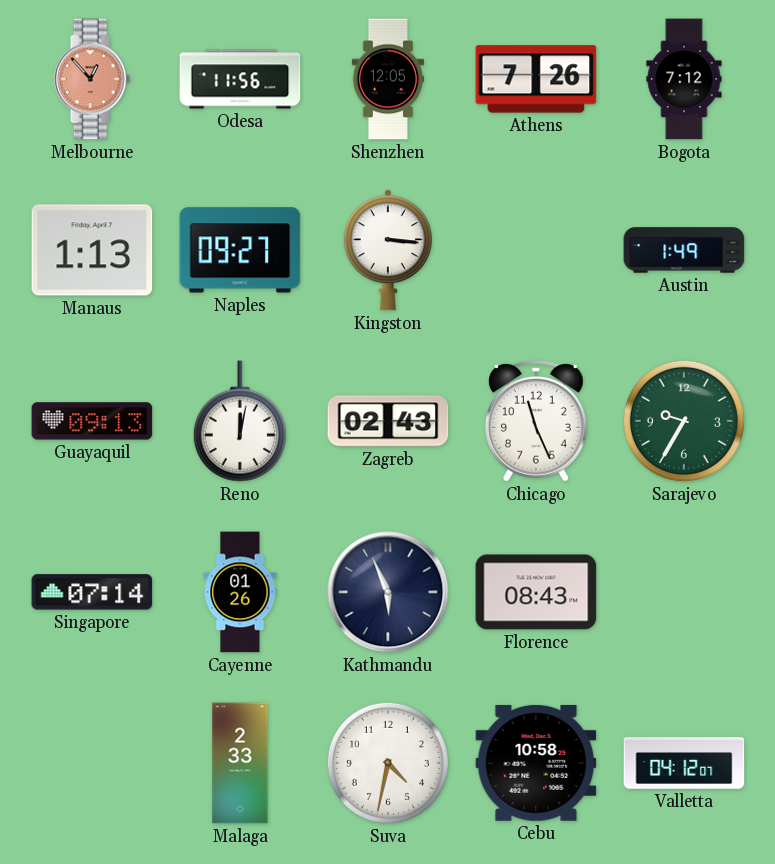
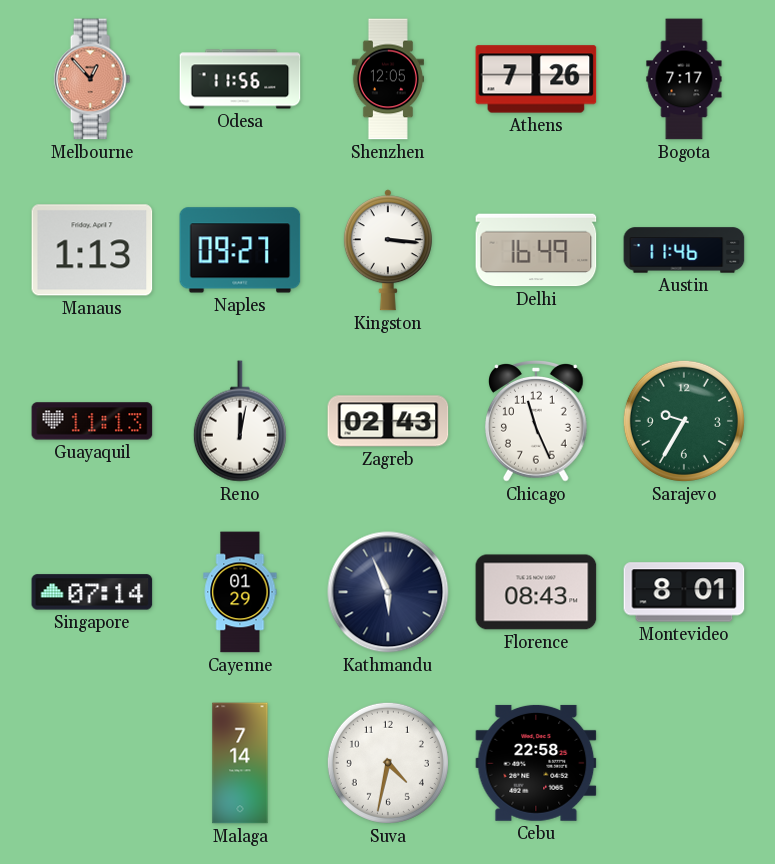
Bogota: 7:12 -> 7:17 (684, 79)
Delhi: none -> 16:49 (536, 250)
Austin: 1:49 -> 11:46 (684, 250)
Guayaquil: 09:13 -> 11:13 (92, 421)
Cayenne: 01:26 -> 01:29 (240, 592)
Montevideo: none -> 8:01 (684, 592)
Malaga: 2:33 -> 7:14 (240, 763)
Cebu: 10:58 -> 22:58 (536, 763)
Valletta: 04:12 -> none (684, 763)
